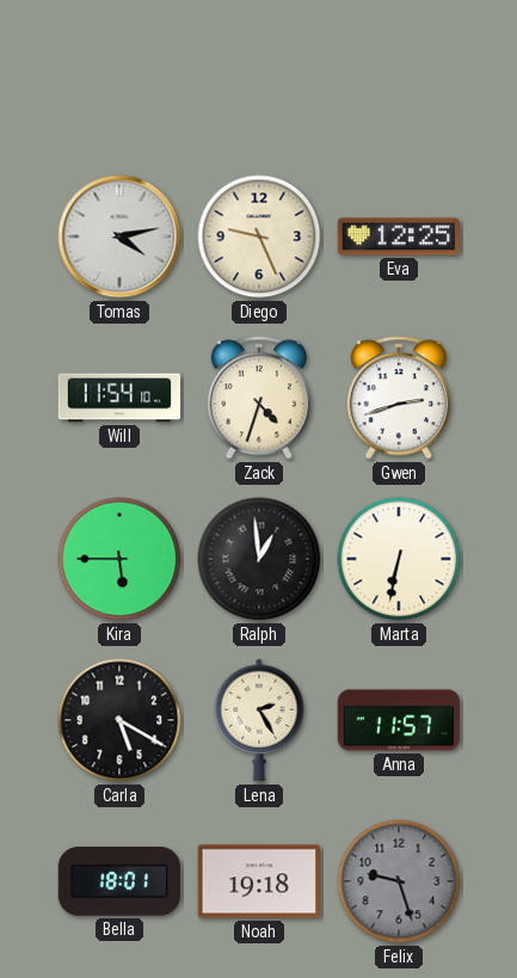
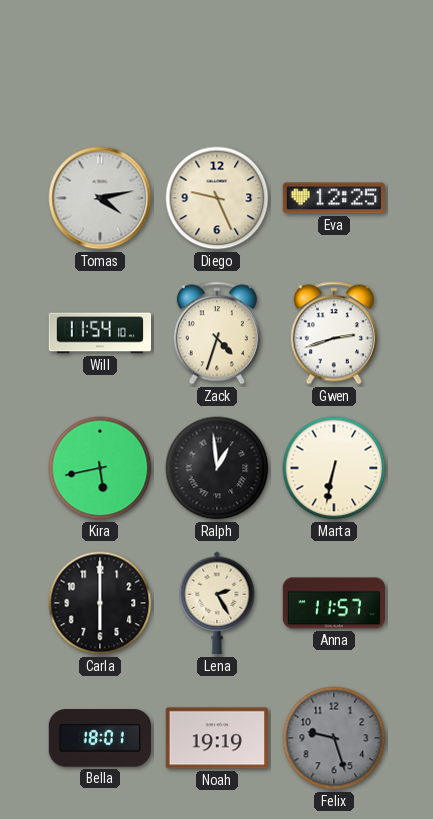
Kira: 5:45 -> 5:43 (100, 468)
Carla: 5:20 -> 6:00 (100, 603)
Noah: 19:18 -> 19:19 (216, 738)
